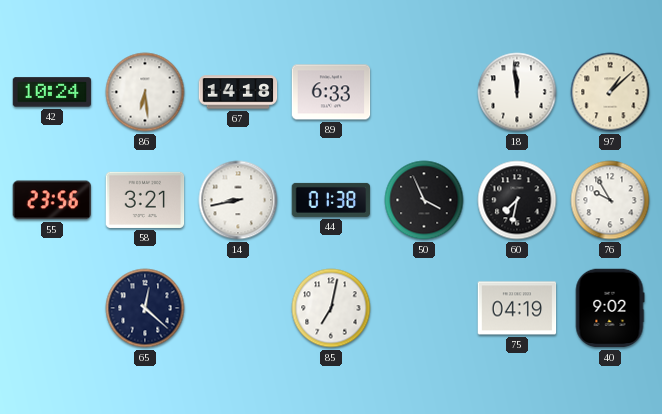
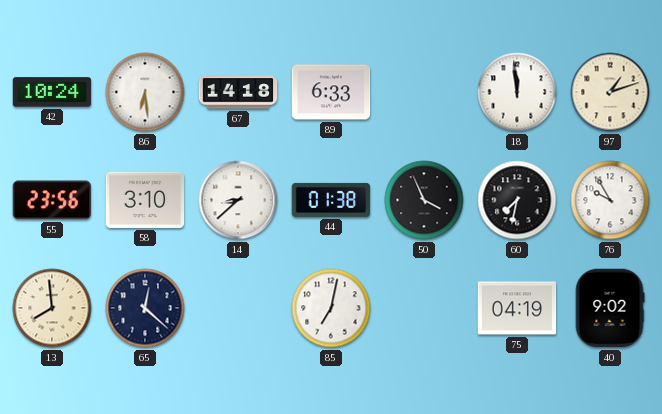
97: 1:08 -> 1:12 (610, 92)
58: 3:21 -> 3:10 (145, 200)
14: 8:43 -> 8:38 (238, 200)
13: none -> 7:59 (52, 308)
